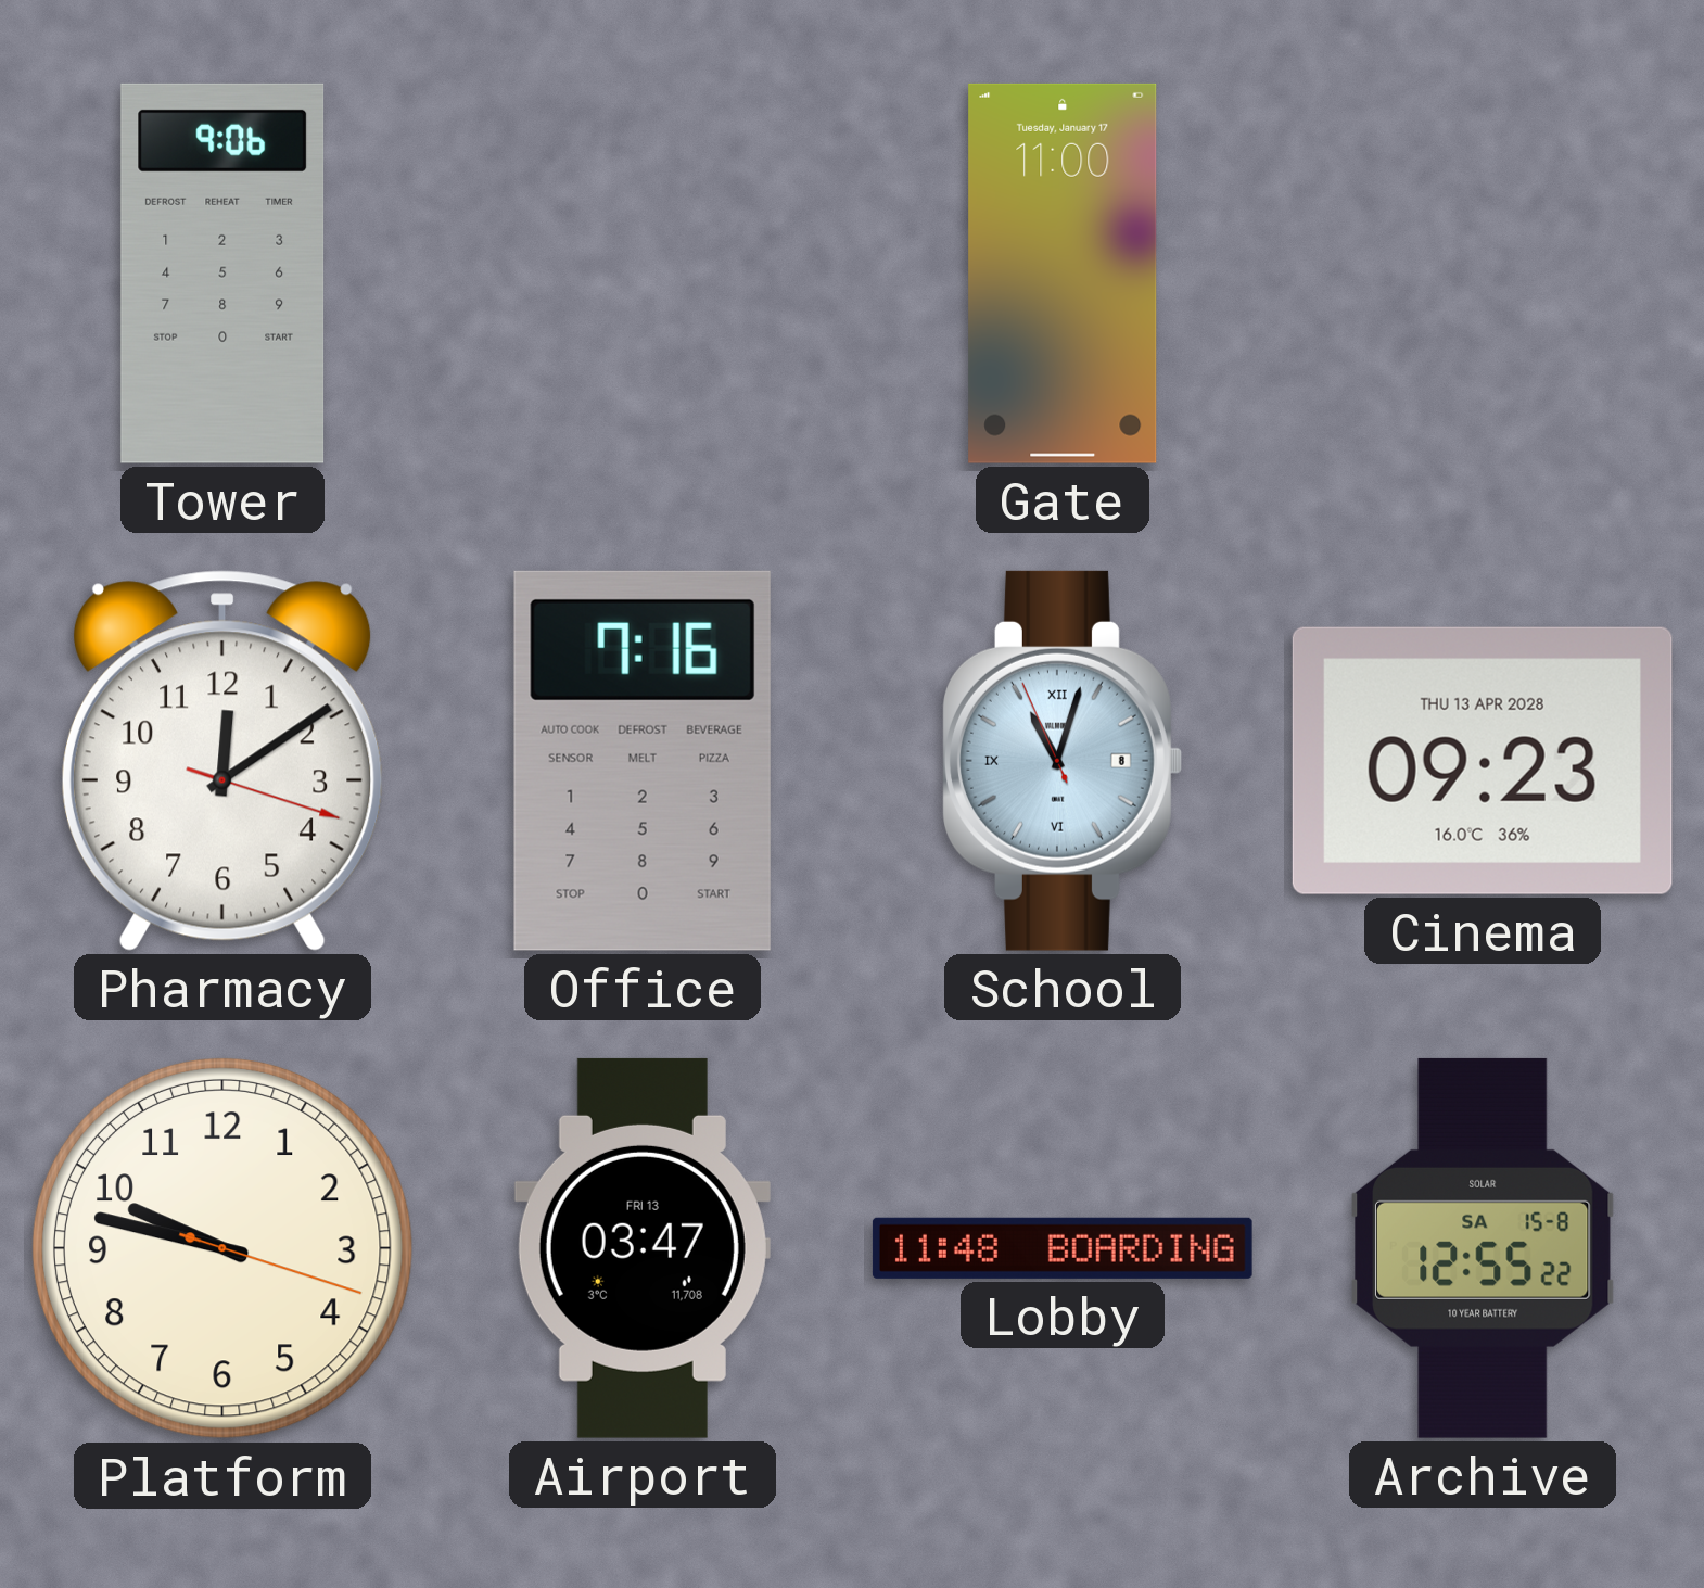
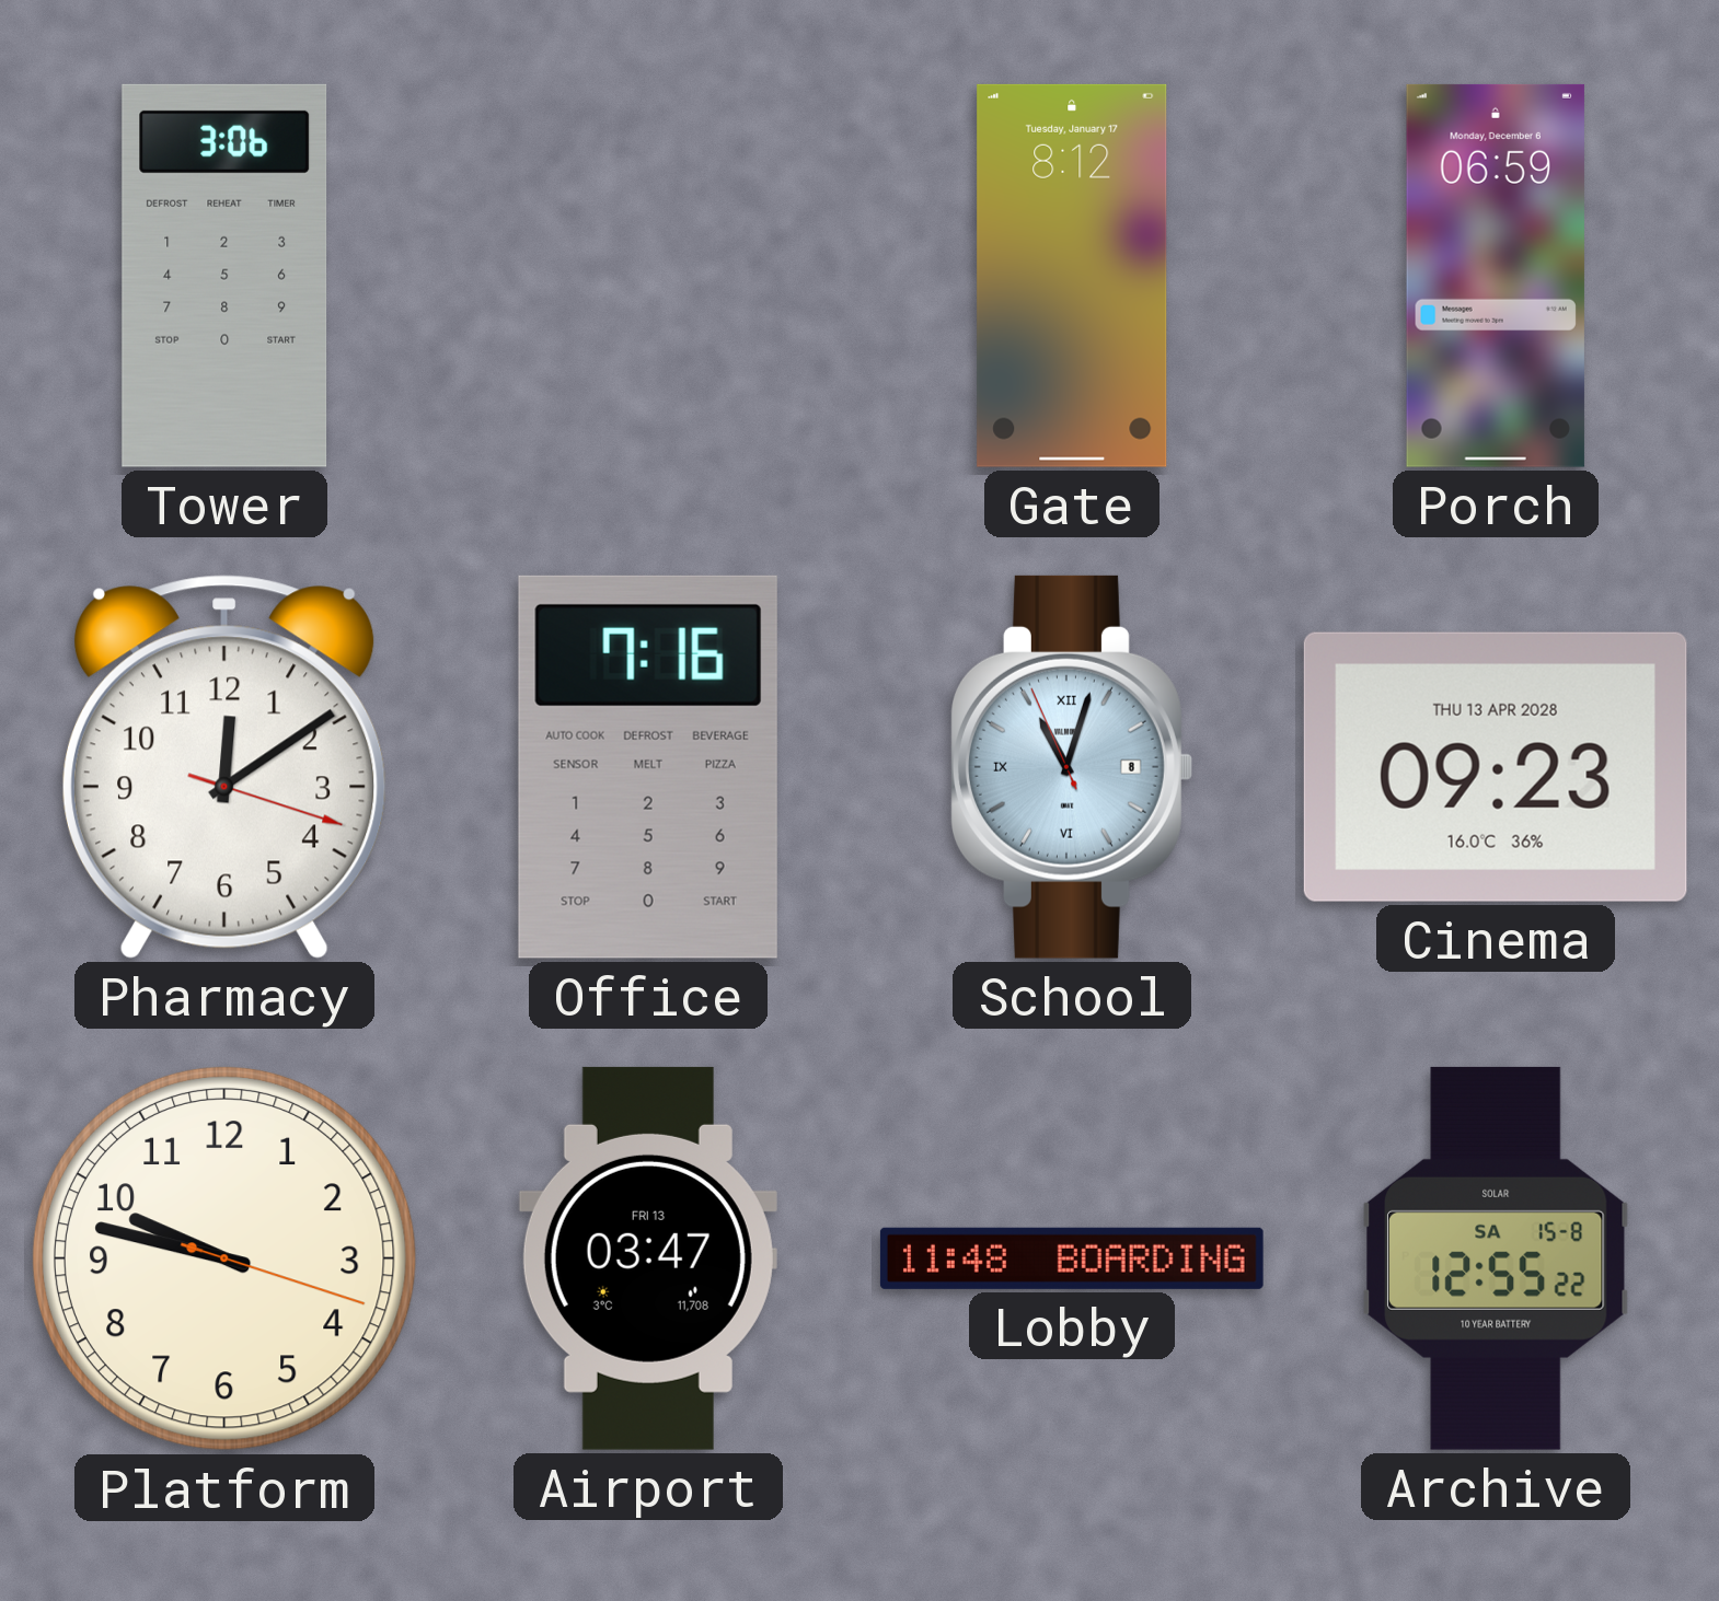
Tower: 9:06 -> 3:06 (224, 276)
Gate: 11:00 -> 8:12 (1072, 276)
Porch: none -> 06:59 (1496, 276)
